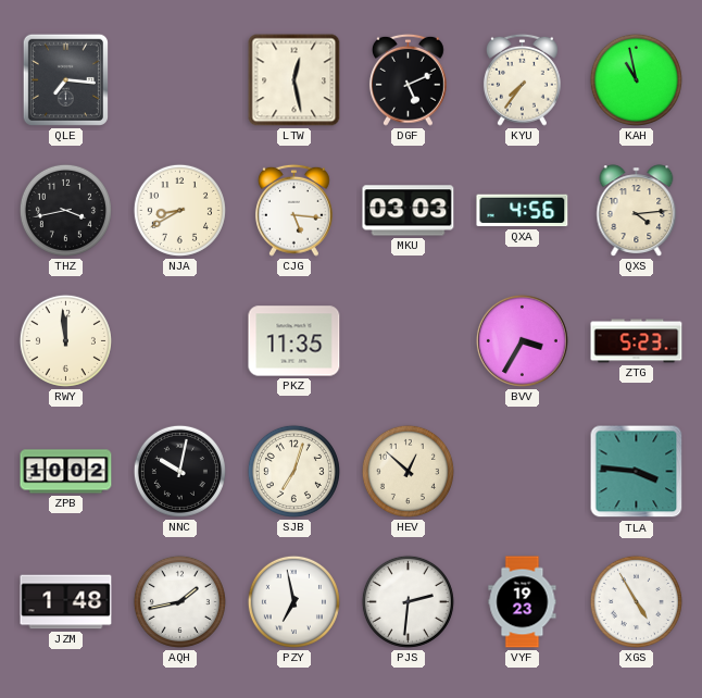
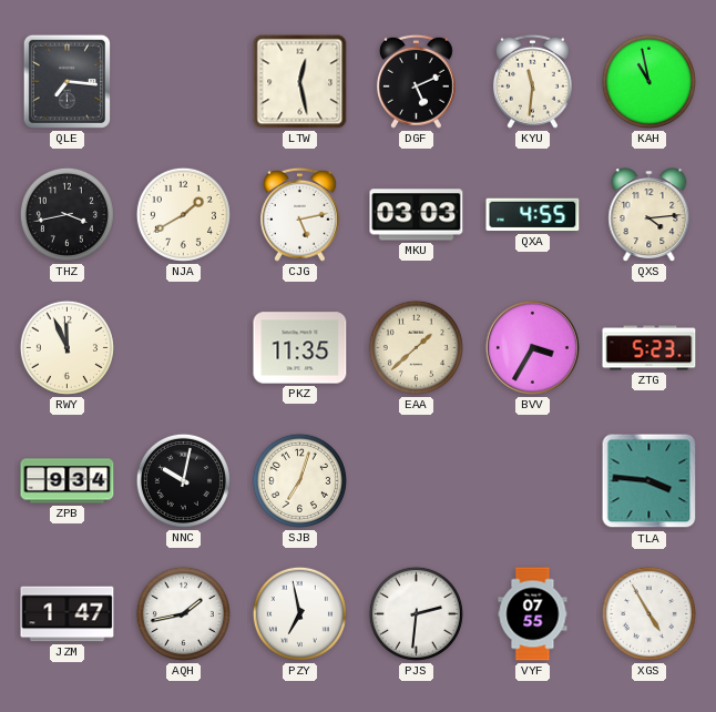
KYU: 7:36 -> 11:31 (532, 81)
NJA: 8:40 -> 1:40 (183, 214)
CJG: 5:16 -> 5:13 (299, 214)
QXA: 4:56 -> 4:55 (533, 215)
RWY: 11:59 -> 11:56 (67, 347)
EAA: none -> 1:38 (416, 347)
ZPB: 10:02 -> 9:34 (68, 481)
HEV: 12:52 -> none (408, 471)
JZM: 1:48 -> 1:47 (68, 614)
VYF: 19:23 -> 07:55 (533, 614)
